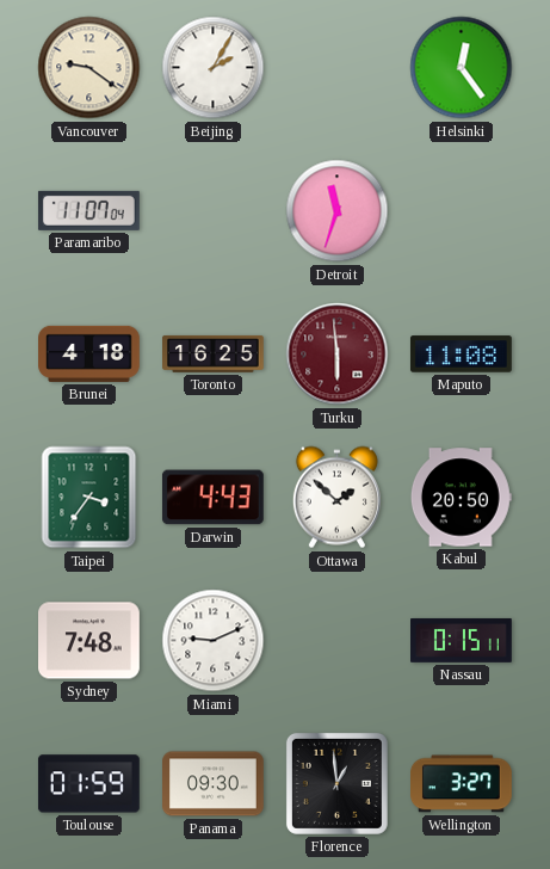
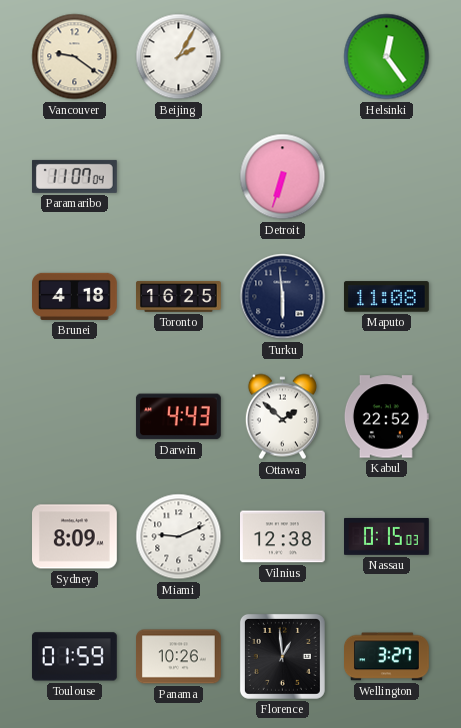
Detroit: 11:33 -> 6:33 (283, 177)
Turku dial: burgundy -> navy (283, 297)
Taipei: 3:36 -> none (89, 498)
Kabul: 20:50 -> 22:52 (386, 417)
Sydney: 7:48 -> 8:09 (75, 537)
Vilnius: none -> 12:38 (283, 537)
Nassau: 0:15:11 -> 0:15:03 (387, 536)
Panama: 09:30 -> 10:26 (179, 657)
